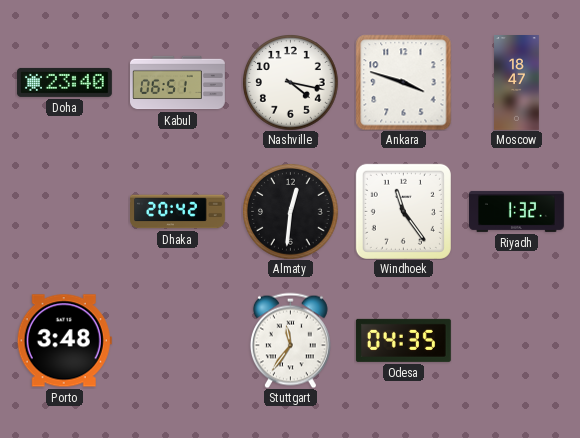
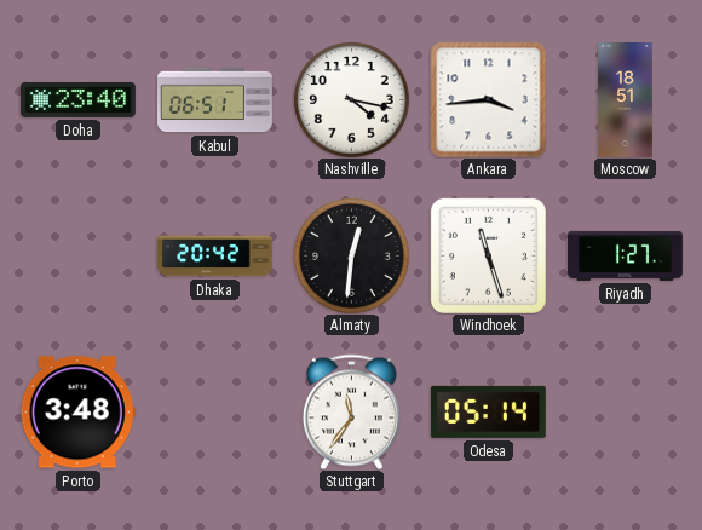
Ankara: 3:48 -> 3:44 (488, 99)
Moscow: 18:47 -> 18:51 (626, 100)
Windhoek: 11:24 -> 11:27 (488, 255)
Riyadh: 1:32 -> 1:27 (626, 255)
Odesa: 04:35 -> 05:14 (488, 411)
